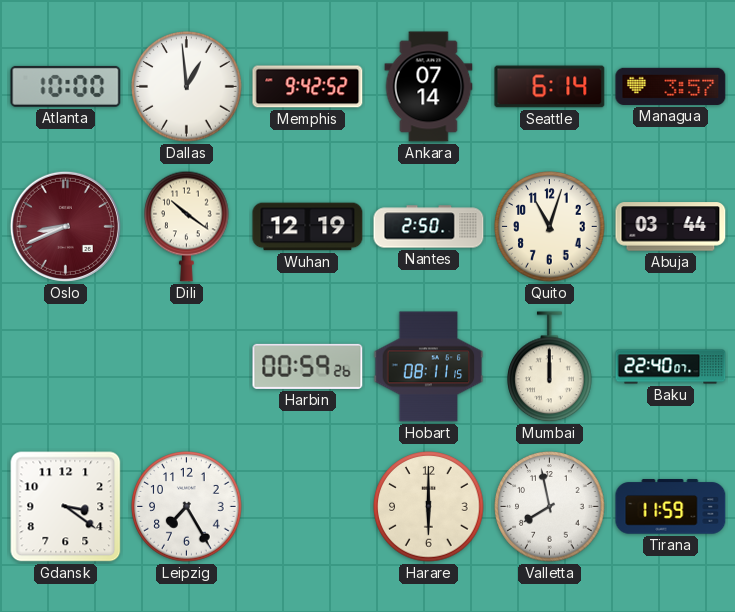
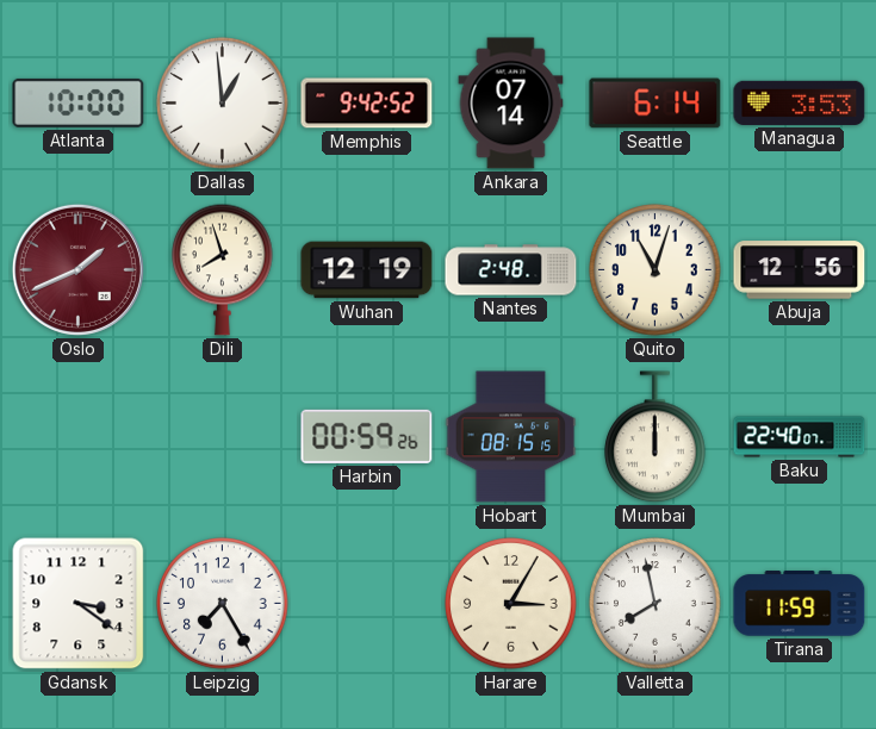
Managua: 3:57 -> 3:53 (800, 102)
Oslo: 8:41 -> 1:41 (77, 269)
Dili: 10:21 -> 7:57 (223, 269)
Nantes: 2:50 -> 2:48 (511, 270)
Abuja: 03:44 -> 12:56 (800, 270)
Hobart: 08:11 -> 08:15 (511, 437)
Harare: 6:00 -> 3:05 (511, 604)
